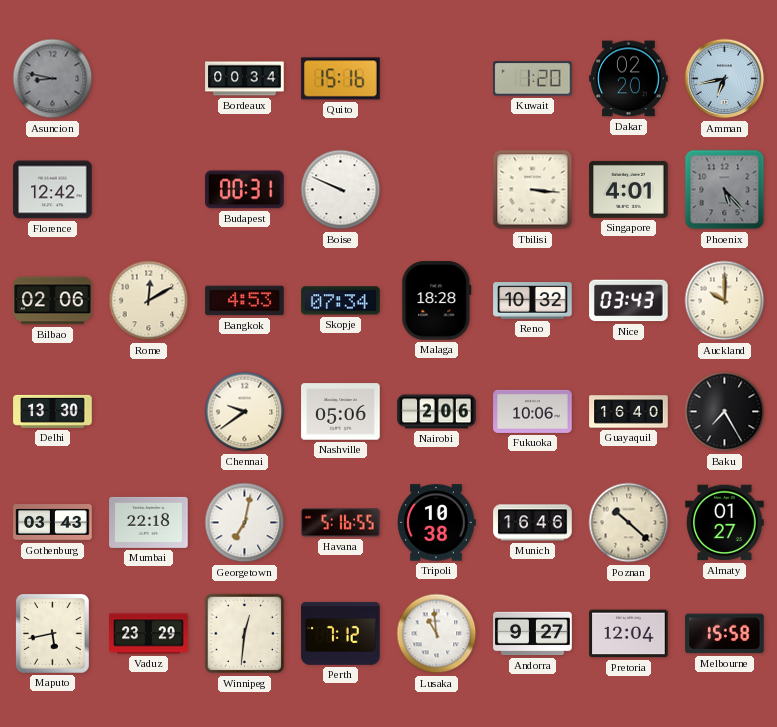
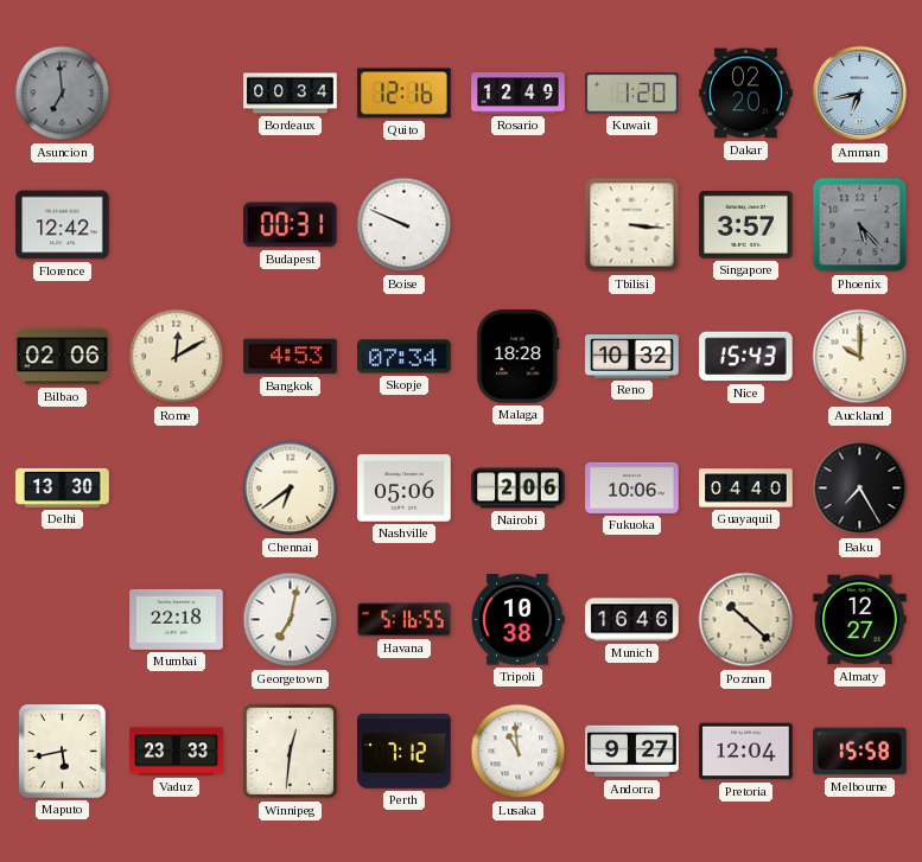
Asuncion: 8:47 -> 6:59 (63, 94)
Quito: 15:16 -> 12:16 (405, 94)
Rosario: none -> 12:49 (519, 92)
Singapore: 4:01 -> 3:57 (746, 224)
Nice: 03:43 -> 15:43 (746, 357)
Chennai: 9:39 -> 6:39 (291, 489)
Guayaquil: 16:40 -> 04:40 (746, 489)
Gothenburg: 03:43 -> none (53, 523)
Almaty: 01:27 -> 12:27 (860, 620)
Vaduz: 23:29 -> 23:33 (177, 752)
